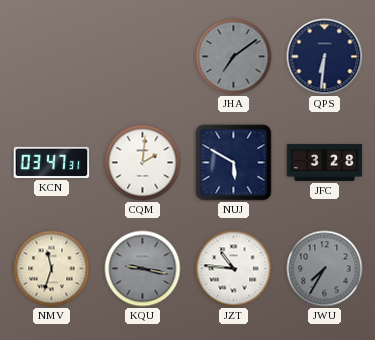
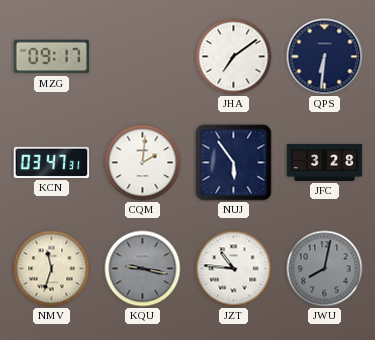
MZG: none -> 09:17 (52, 57)
JHA dial: grey -> white (234, 57)
NUJ: 5:50 -> 5:54 (234, 163)
JWU: 7:35 -> 8:02 (325, 269)
